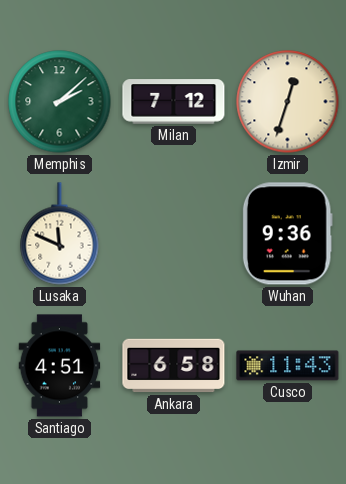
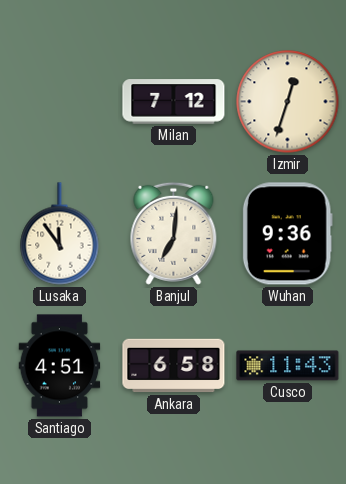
Memphis: 2:08 -> none (60, 102)
Lusaka: 11:49 -> 11:54 (60, 234)
Banjul: none -> 7:01 (174, 233)
